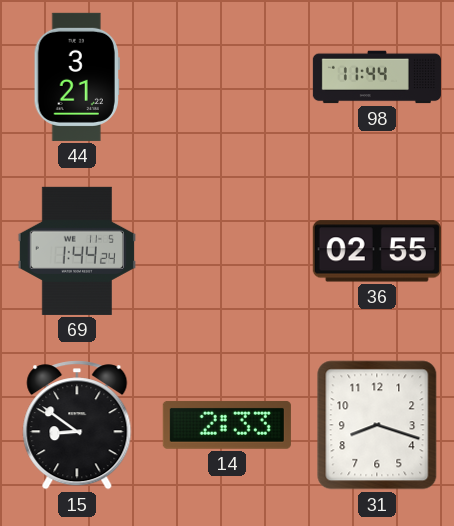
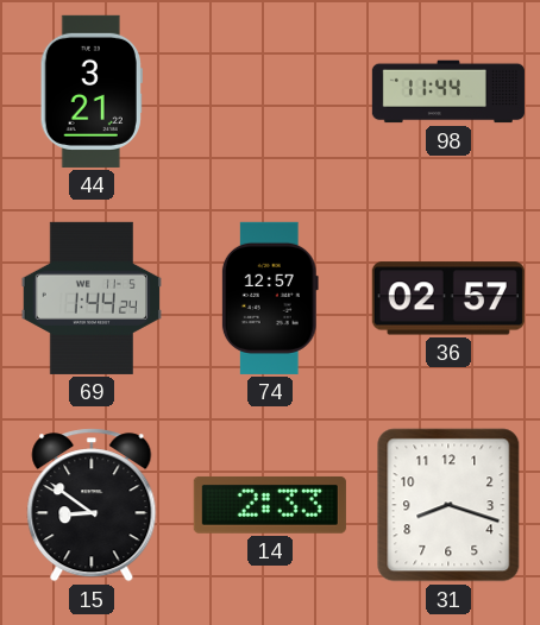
74: none -> 12:57 (270, 298)
36: 02:55 -> 02:57 (448, 298)
